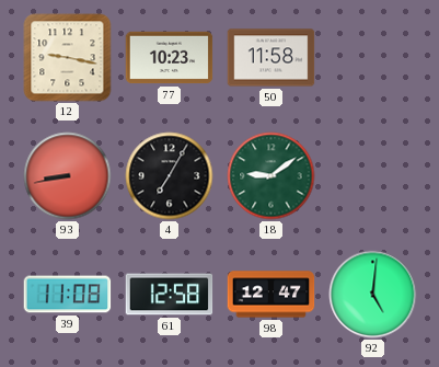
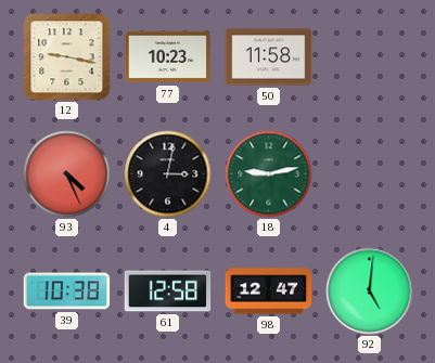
93: 8:43 -> 4:26 (67, 174)
4: 7:05 -> 3:02 (168, 174)
18: 9:09 -> 9:13 (269, 174)
39: 11:08 -> 10:38 (67, 291)
